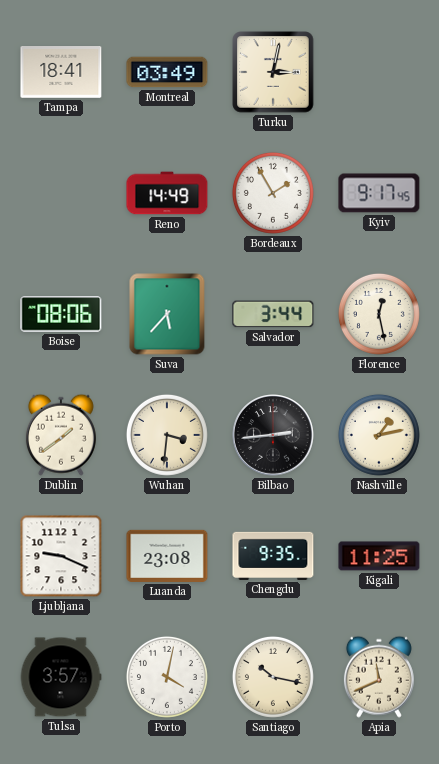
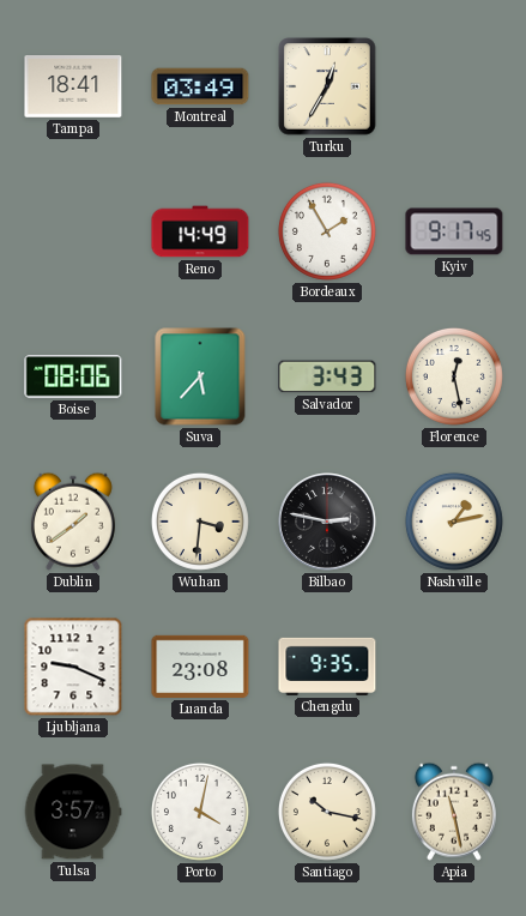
Turku: 3:02 -> 12:35 (327, 86)
Salvador: 3:44 -> 3:43 (327, 376)
Bilbao: 2:44 -> 2:47 (327, 522)
Kigali: 11:25 -> none (379, 556)
Apia: 11:41 -> 11:28 (454, 812)
